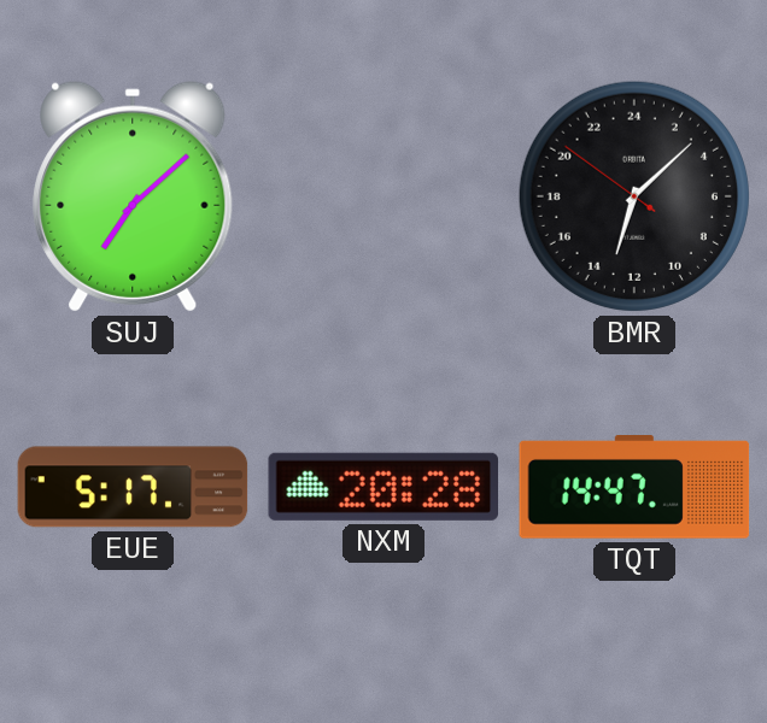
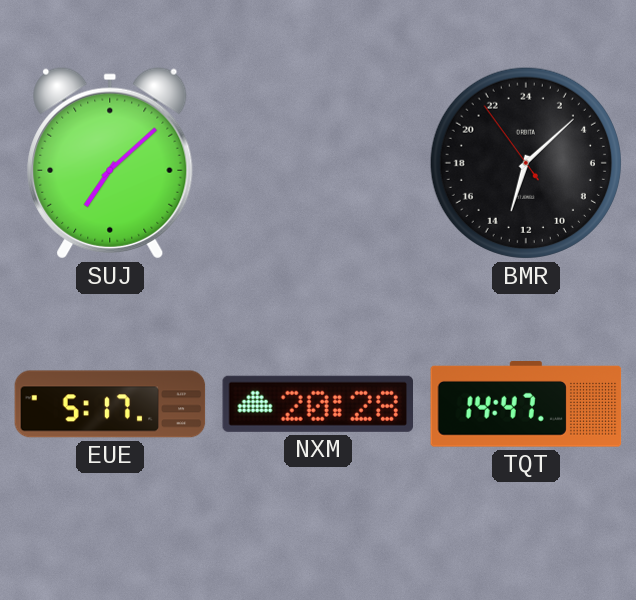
BMR: 13:07:51 -> 13:07:54 (526, 163)
